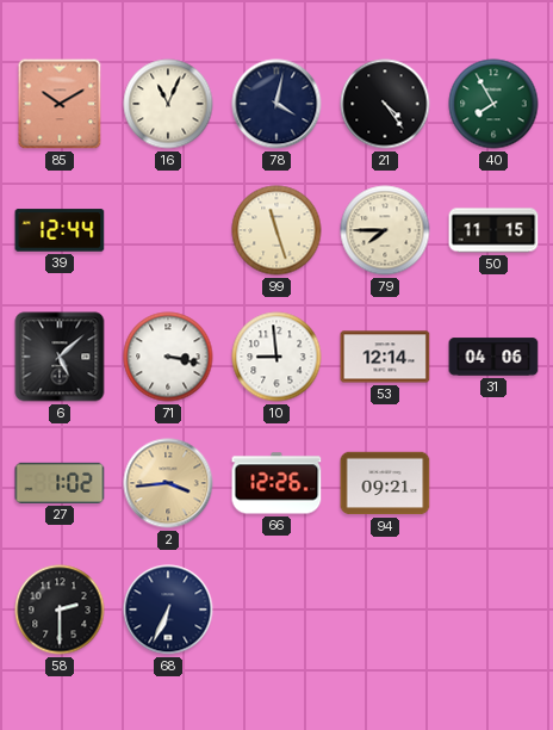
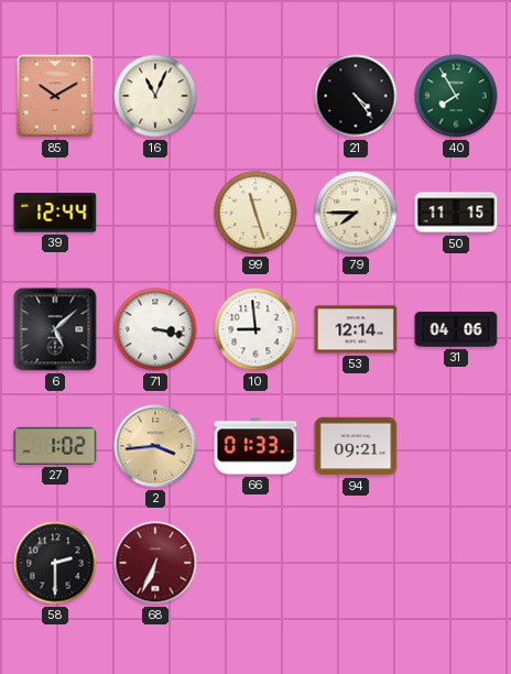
78: 4:02 -> none (276, 104)
66: 12:26 -> 01:33 (255, 446)
68 dial: navy -> burgundy (155, 563)
